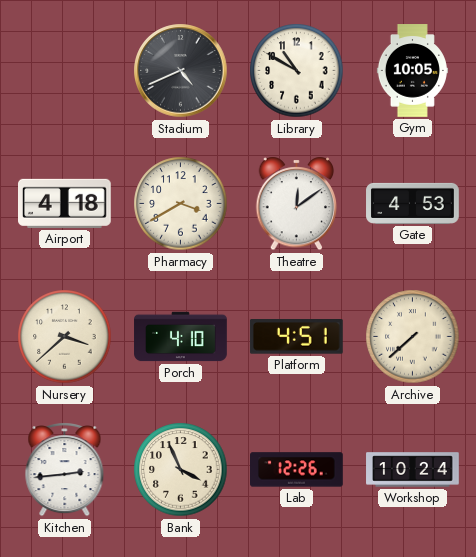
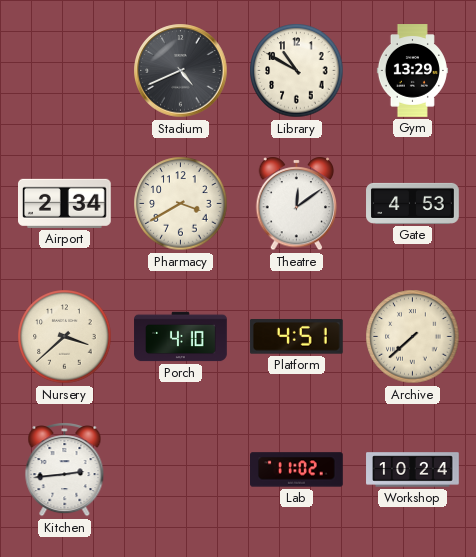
Gym: 10:05 -> 13:29 (412, 71)
Airport: 4:18 -> 2:34 (65, 203)
Bank: 3:56 -> none (181, 470)
Lab: 12:26 -> 11:02 (297, 470)
